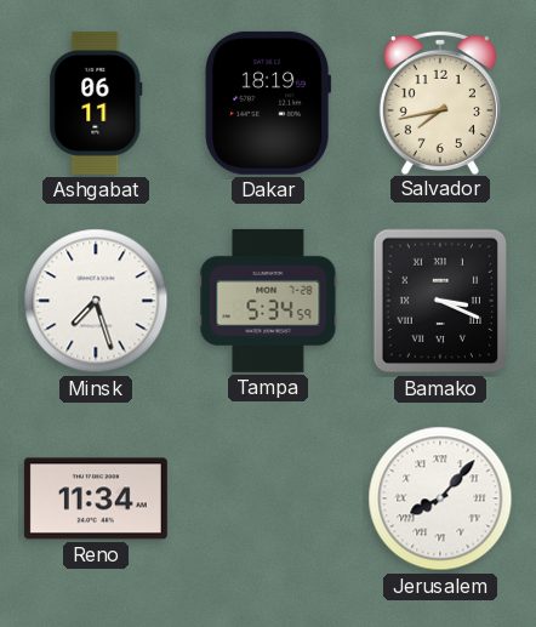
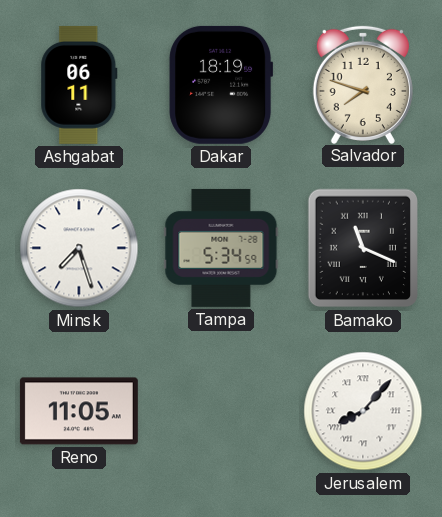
Salvador: 7:43 -> 7:48 (363, 84)
Bamako: 3:19 -> 11:19 (363, 248)
Reno: 11:34 -> 11:05 (79, 411)
